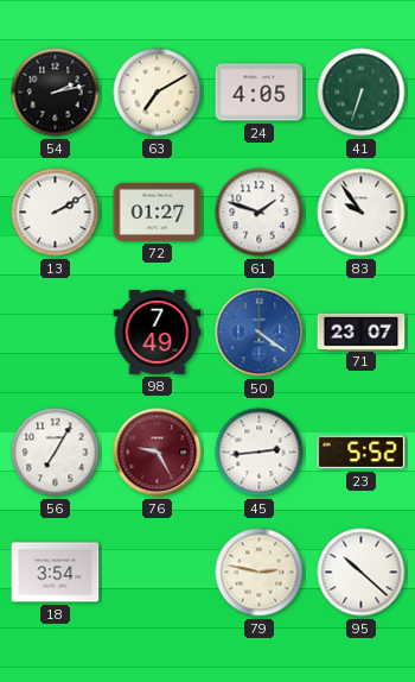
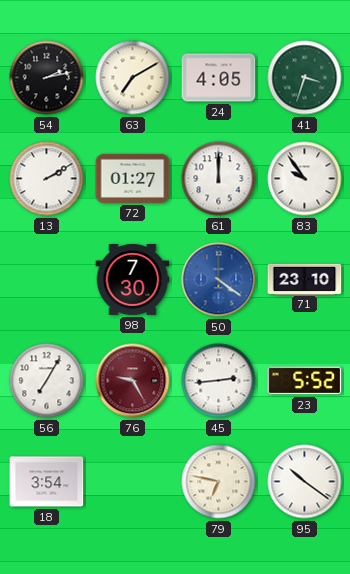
41: 6:33 -> 3:33 (305, 78)
61: 1:48 -> 12:00 (219, 179)
98: 7:49 -> 7:30 (133, 279)
71: 23:07 -> 23:10 (305, 279)
79: 2:47 -> 6:47 (219, 482)
95: 10:22 -> 10:21 (305, 482)
